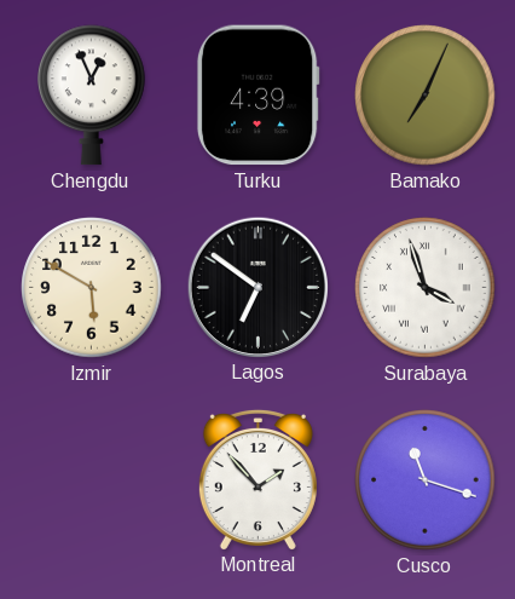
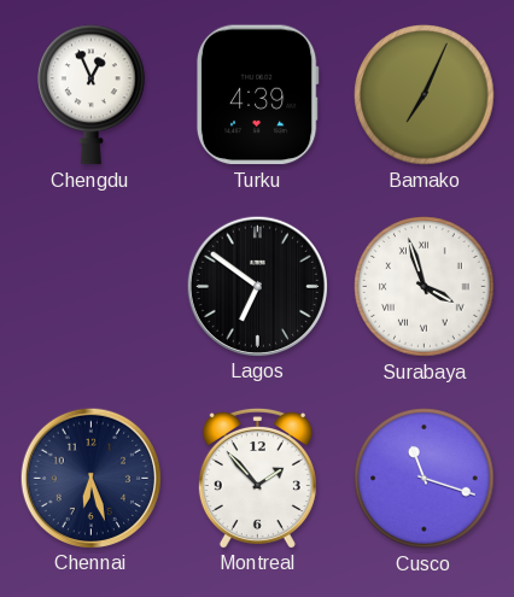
Izmir: 5:50 -> none (92, 288)
Chennai: none -> 6:27 (90, 478)
